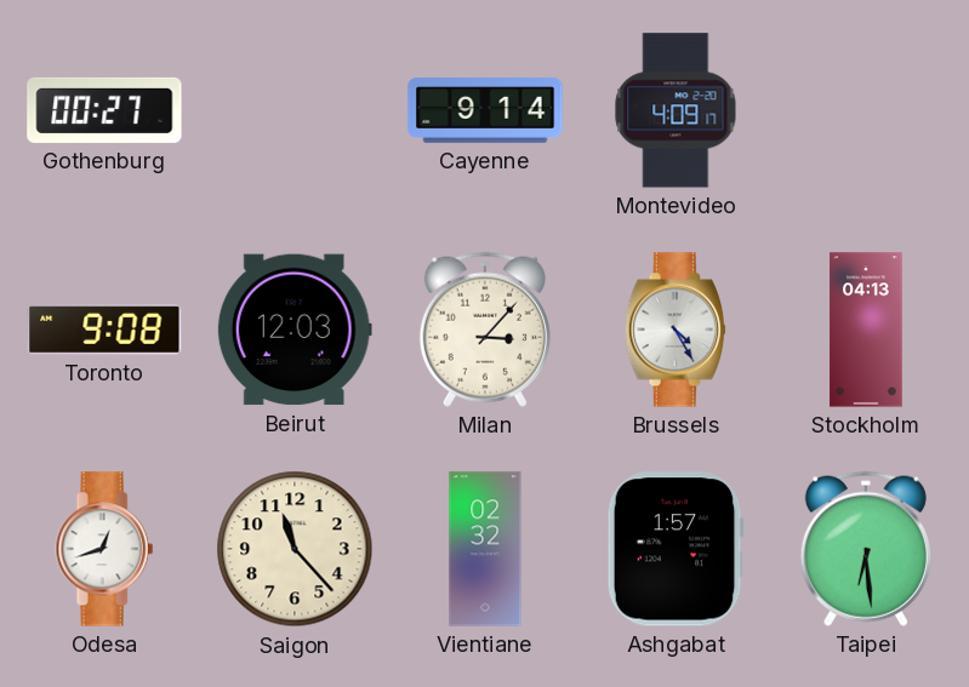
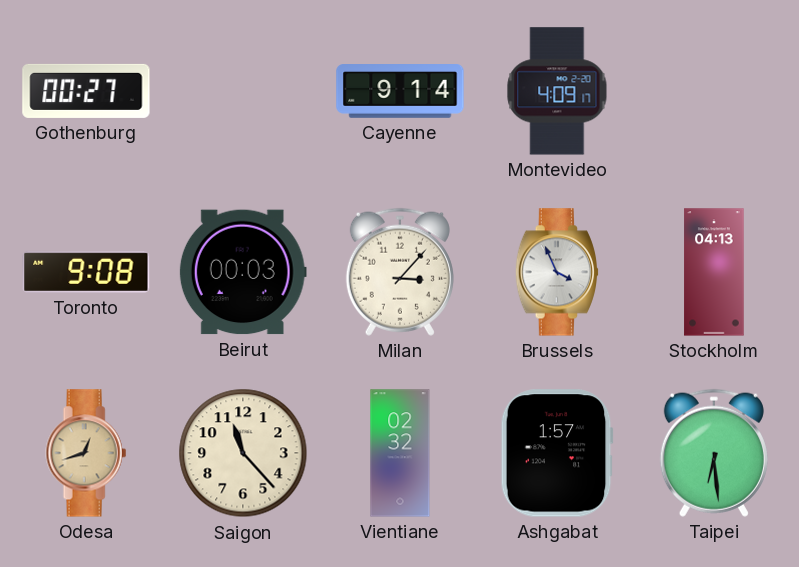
Beirut: 12:03 -> 00:03 (243, 272)
Brussels: 4:25 -> 3:56 (556, 272)
Odesa dial: white -> champagne (86, 453)
